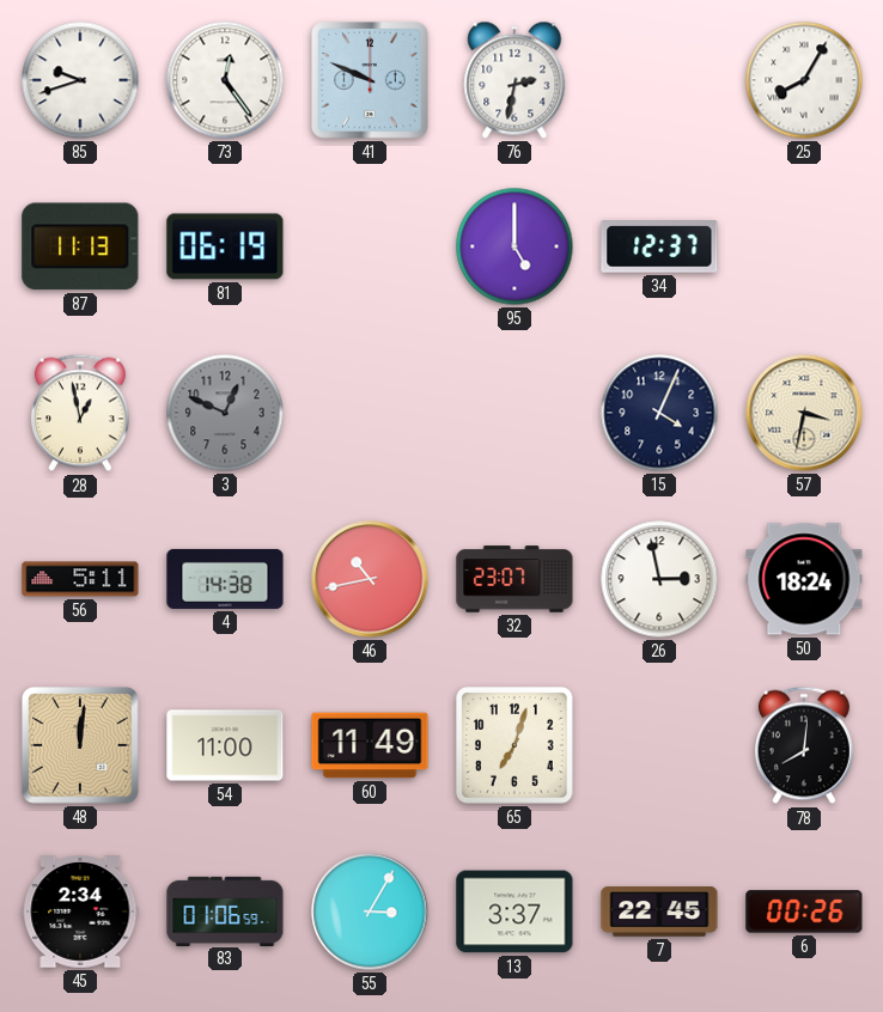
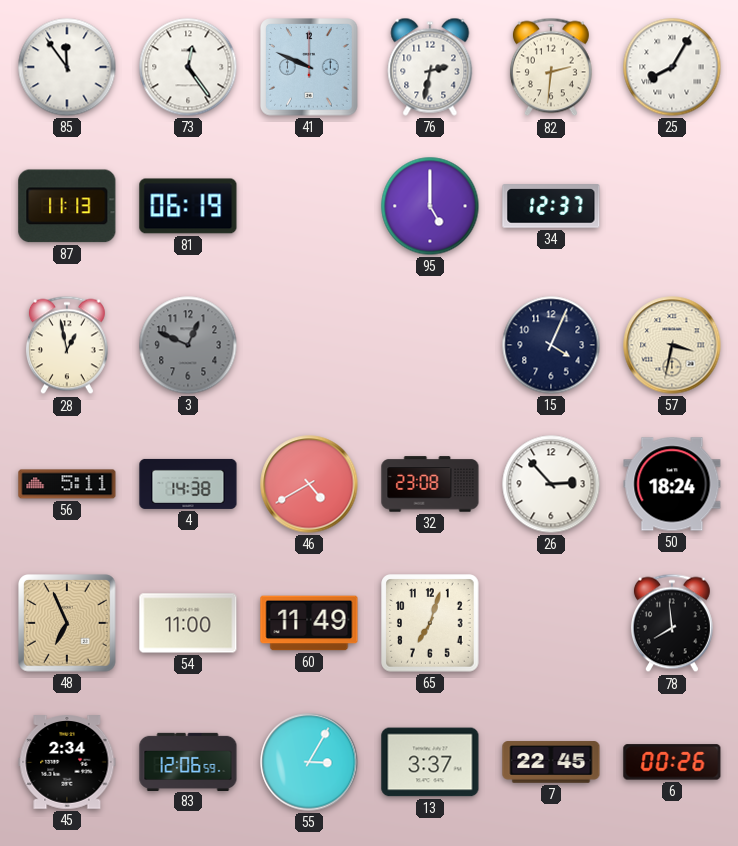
85: 9:42 -> 11:54 (67, 67)
82: none -> 2:31 (551, 67)
46: 10:43 -> 4:40 (309, 484)
32: 23:07 -> 23:08 (430, 484)
26: 2:58 -> 2:53 (551, 484)
48: 12:01 -> 6:56 (68, 624)
78: 8:01 -> 7:59 (672, 623)
83: 01:06 -> 12:06 (188, 761)
